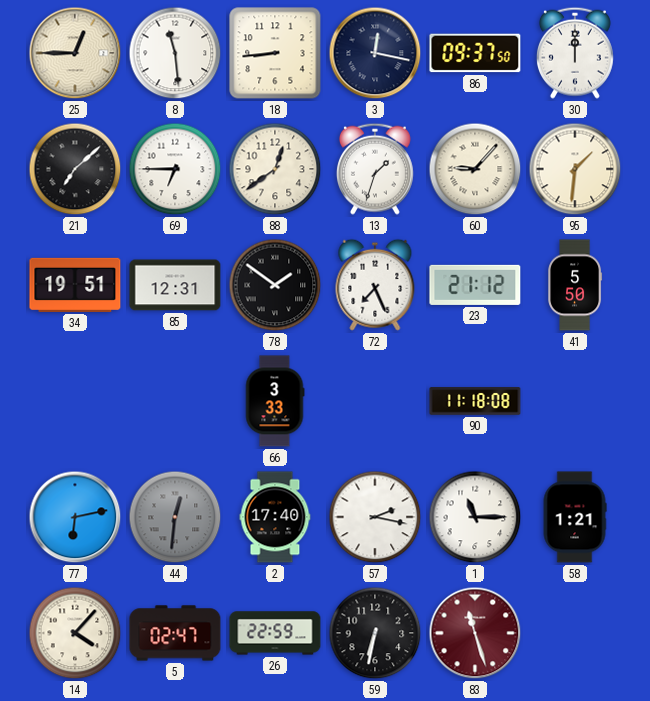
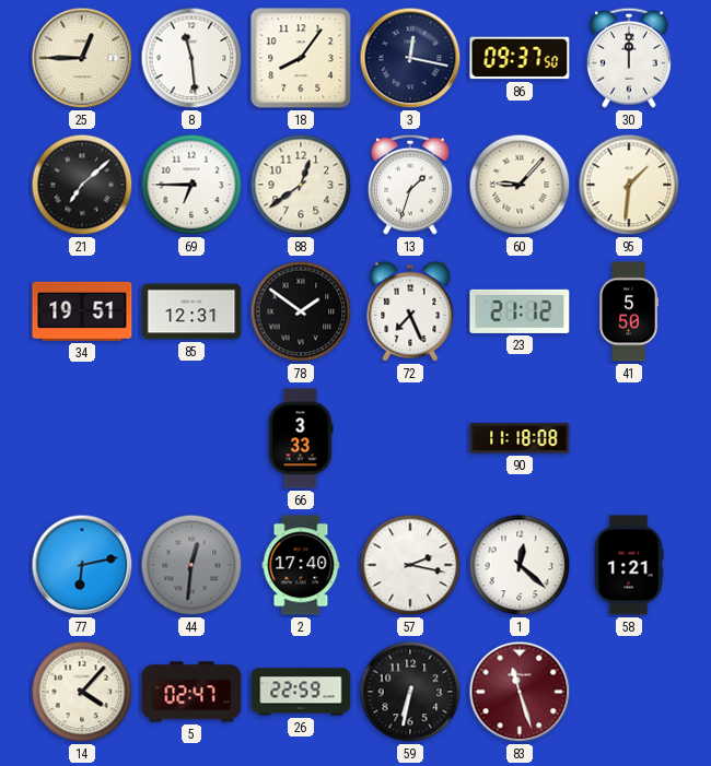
18: 8:44 -> 8:06 (301, 58)
1: 11:15 -> 12:22 (520, 565)
